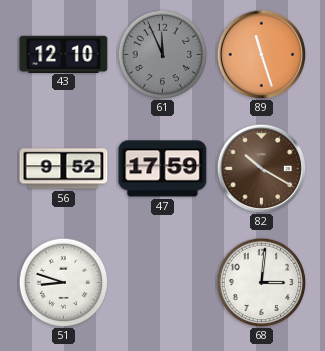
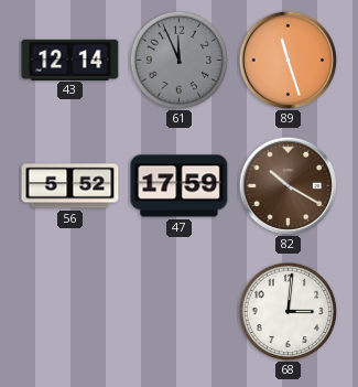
43: 12:10 -> 12:14 (70, 60)
56: 9:52 -> 5:52 (70, 186)
51: 8:48 -> none (63, 282)
